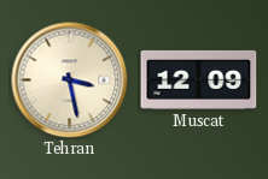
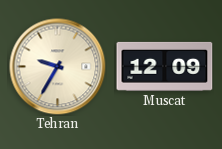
Tehran: 3:28 -> 9:35 (58, 67)
